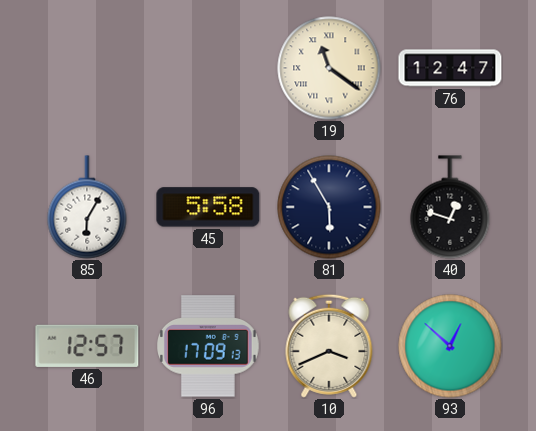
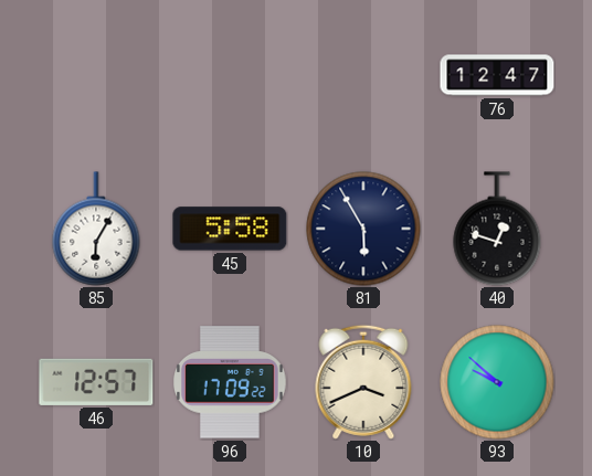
19: 11:21 -> none (329, 68)
96: 17:09:13 -> 17:09:22 (231, 382)
93: 12:52 -> 9:52 (497, 382)
